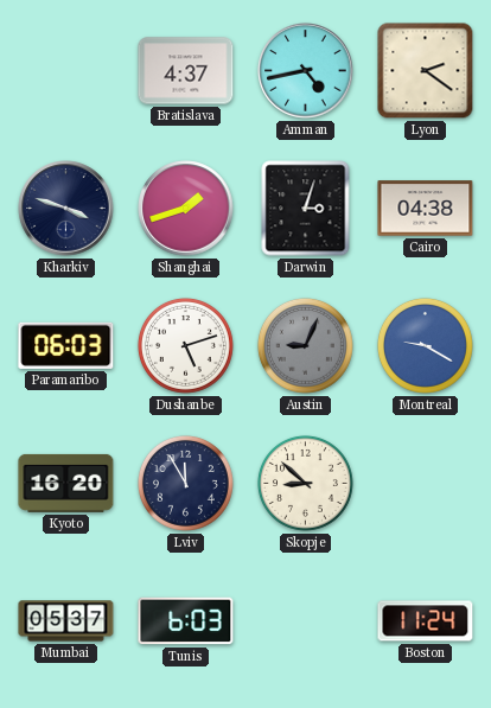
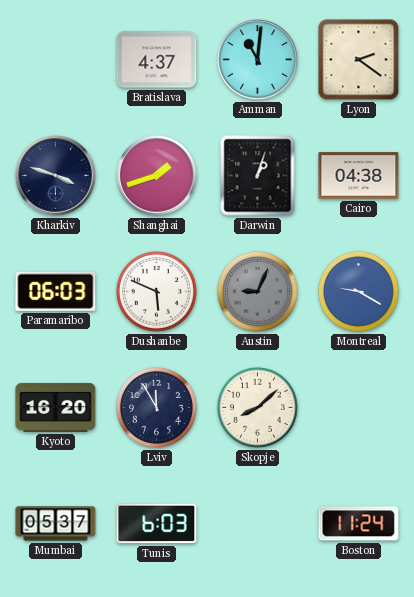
Amman: 4:43 -> 11:01 (258, 60)
Darwin: 3:03 -> 1:03 (258, 176)
Dushanbe: 5:12 -> 5:49 (156, 291)
Skopje: 8:52 -> 8:08 (257, 407)
